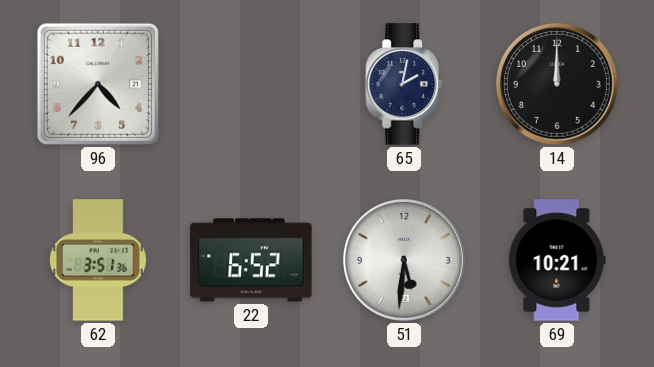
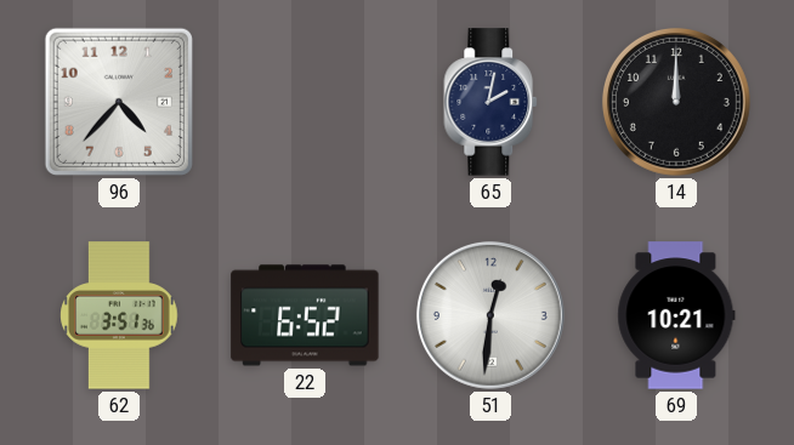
51: 5:31 -> 12:31 (490, 315)
